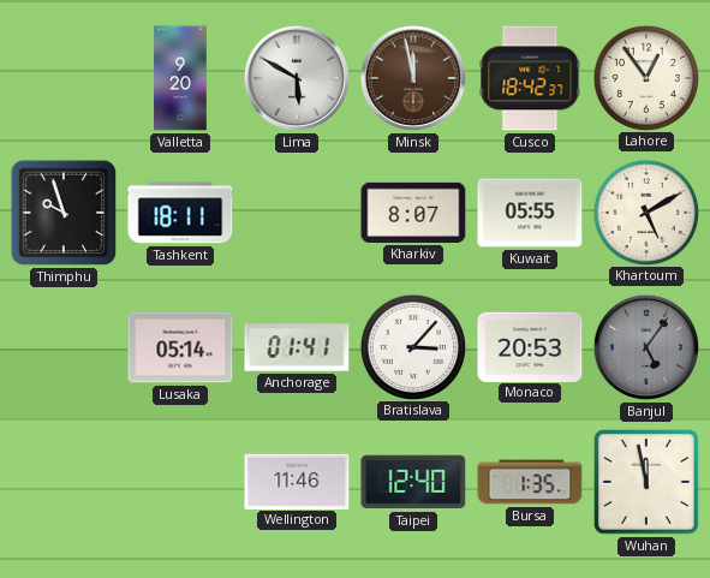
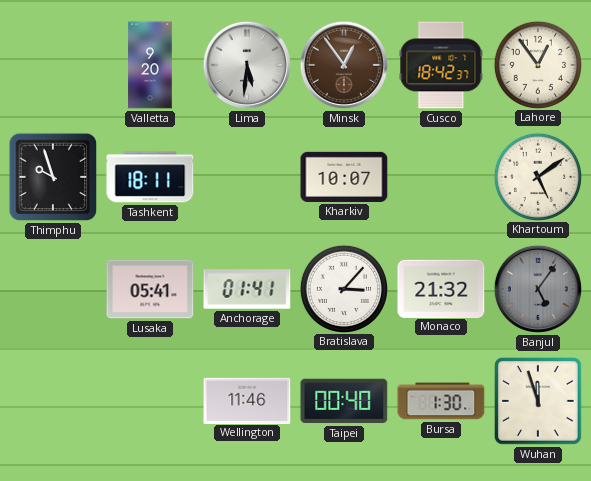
Lima: 5:50 -> 5:31 (247, 65)
Minsk: 11:58 -> 12:54 (344, 65)
Kharkiv: 8:07 -> 10:07 (344, 177)
Kuwait: 05:55 -> none (530, 213)
Khartoum: 5:10 -> 5:09 (537, 176)
Lusaka: 05:14 -> 05:41 (150, 289)
Monaco: 20:53 -> 21:32 (441, 288)
Taipei: 12:40 -> 00:40 (344, 401)
Bursa: 1:35 -> 1:30 (441, 401)
Wuhan: 11:58 -> 11:57 (539, 402)
